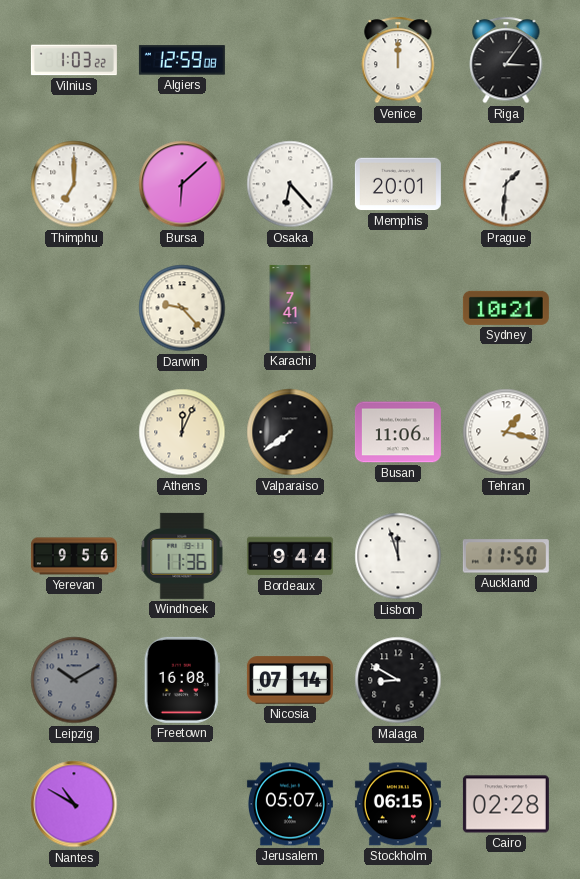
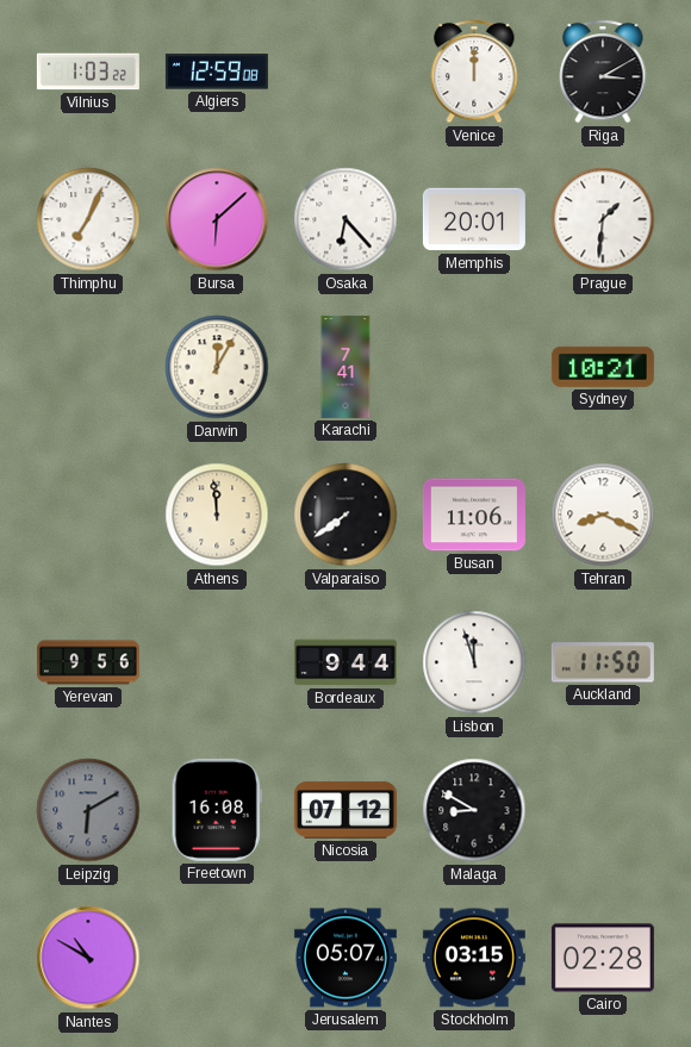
Riga: 3:06 -> 3:10 (603, 71)
Thimphu: 7:00 -> 7:04 (88, 219)
Darwin: 9:23 -> 12:05 (217, 367)
Athens: 12:04 -> 11:59 (217, 515)
Tehran: 1:17 -> 8:19 (603, 515)
Windhoek: 11:36 -> none (182, 556)
Leipzig: 10:10 -> 6:10 (88, 810)
Nicosia: 07:14 -> 07:12 (345, 810)
Stockholm: 06:15 -> 03:15 (474, 958)
